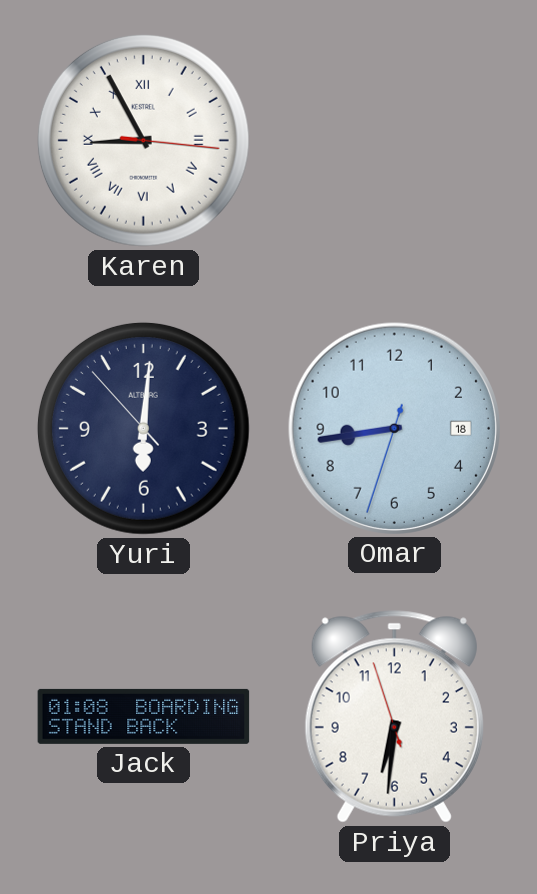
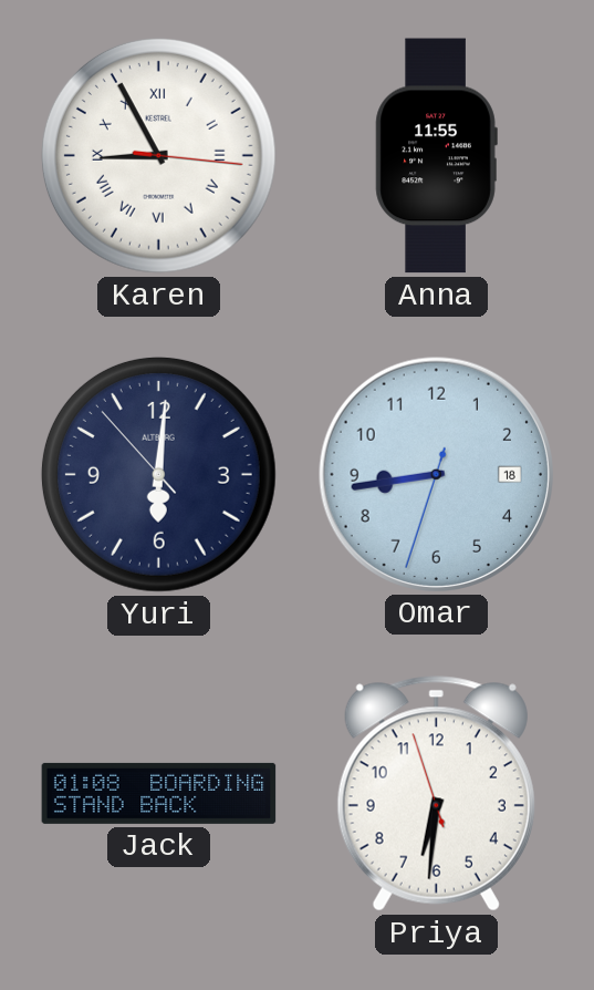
Anna: none -> 11:55 (436, 156)
